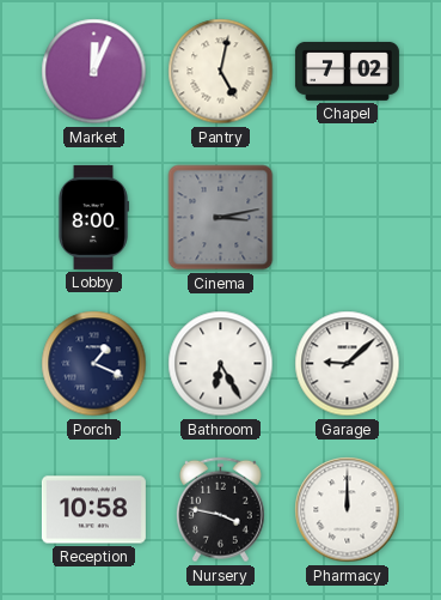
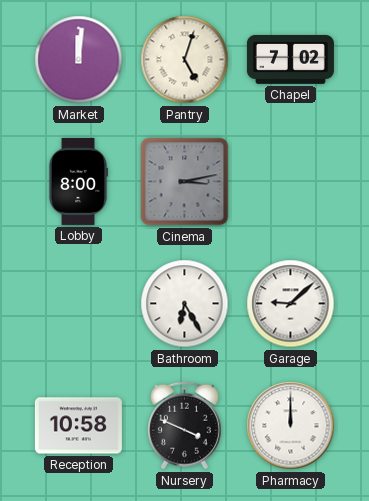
Market: 12:04 -> 12:01 (79, 60)
Pantry: 5:02 -> 5:03 (185, 60)
Porch: 1:19 -> none (94, 364)
Nursery: 3:47 -> 3:49 (184, 426)
